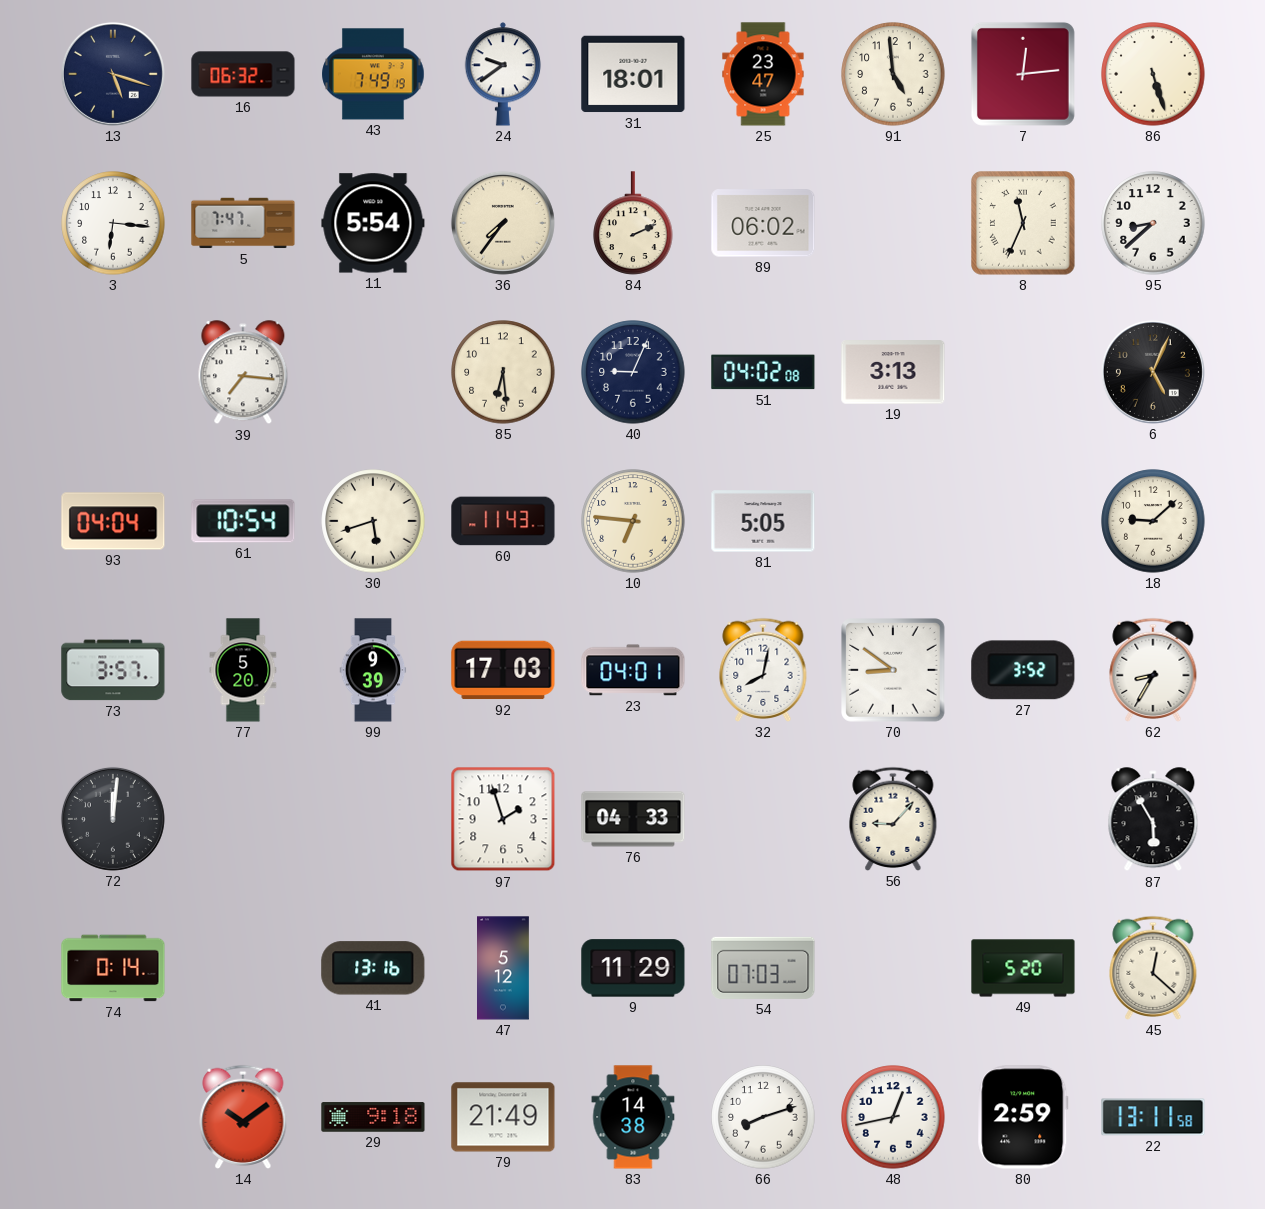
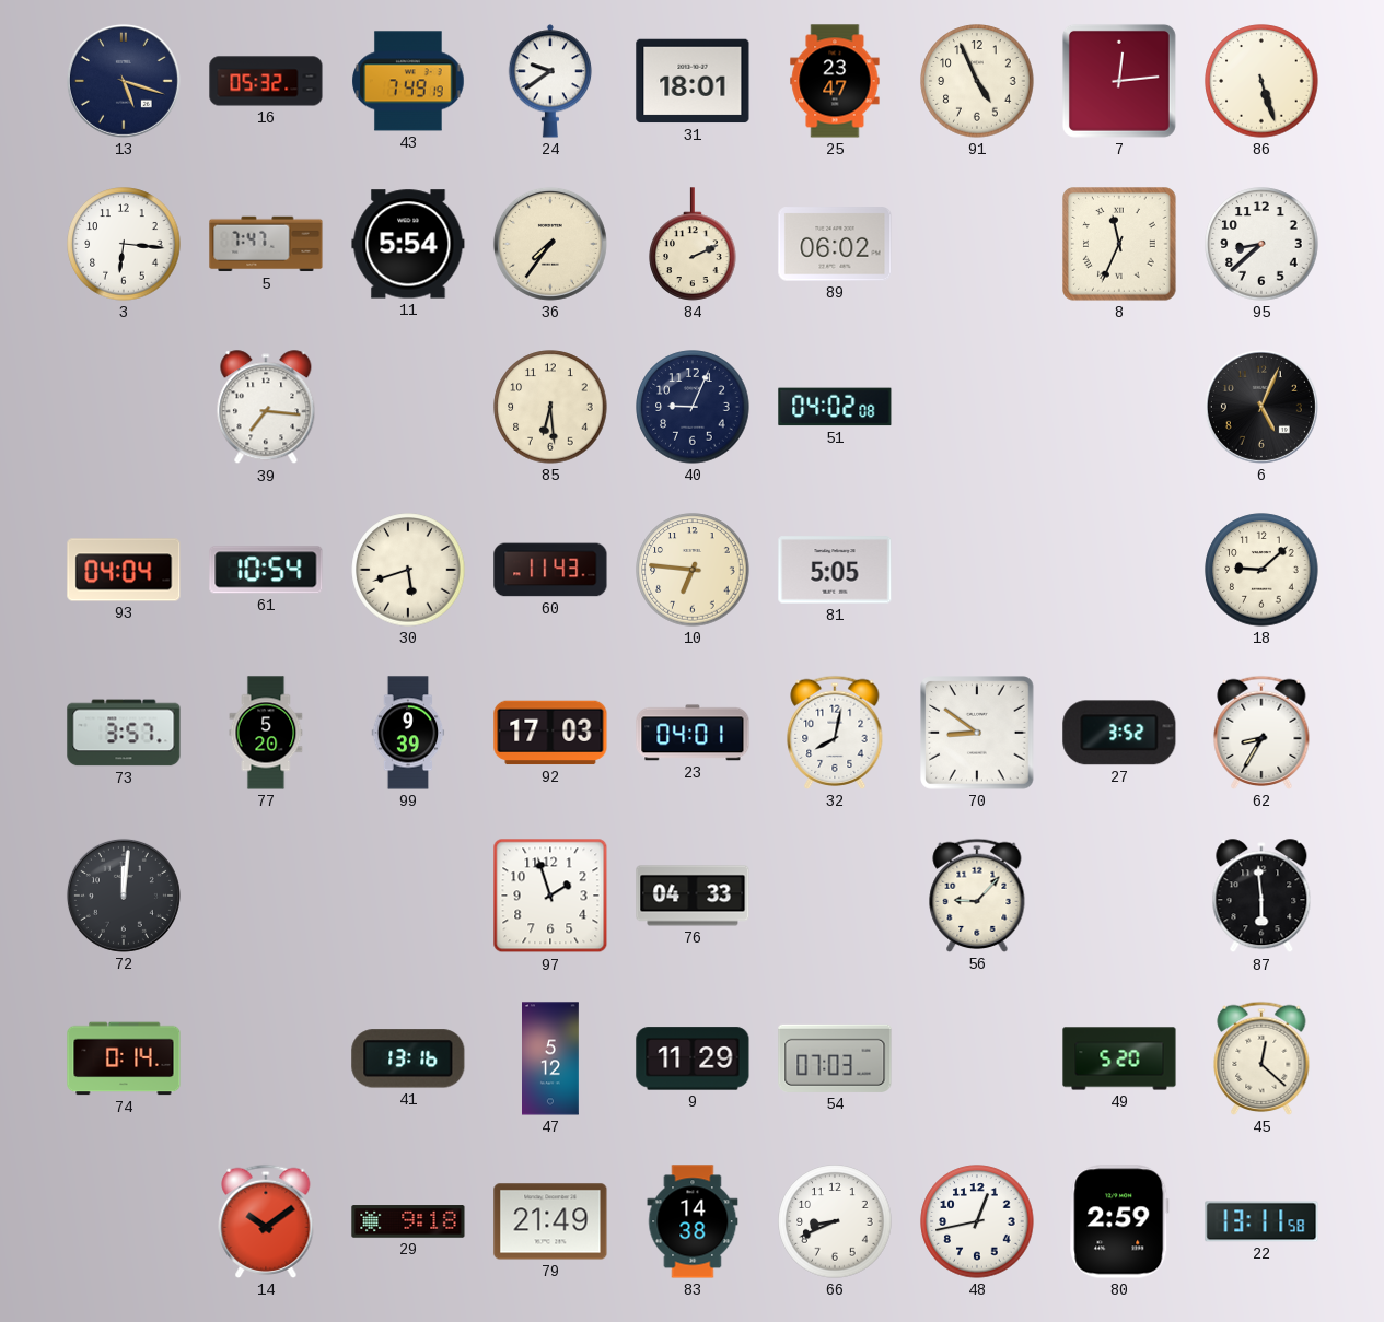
16: 06:32 -> 05:32 (266, 81)
91: 4:59 -> 4:56 (977, 81)
19: 3:13 -> none (893, 372)
87: 5:55 -> 5:59 (1261, 897)
66: 8:12 -> 8:41 (835, 1221)
